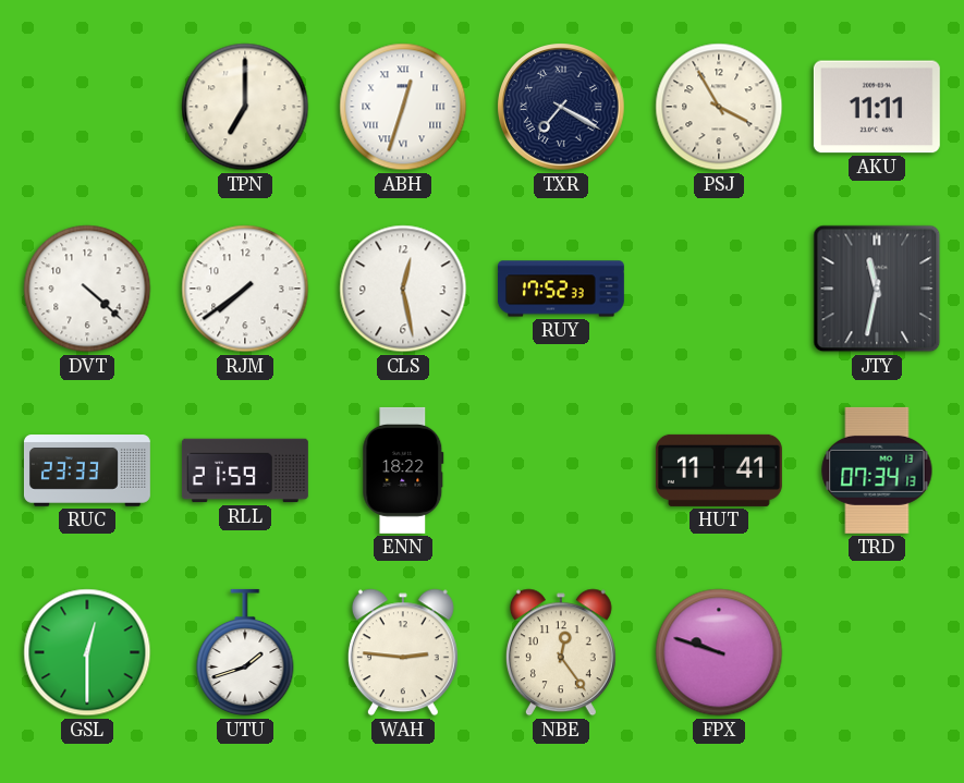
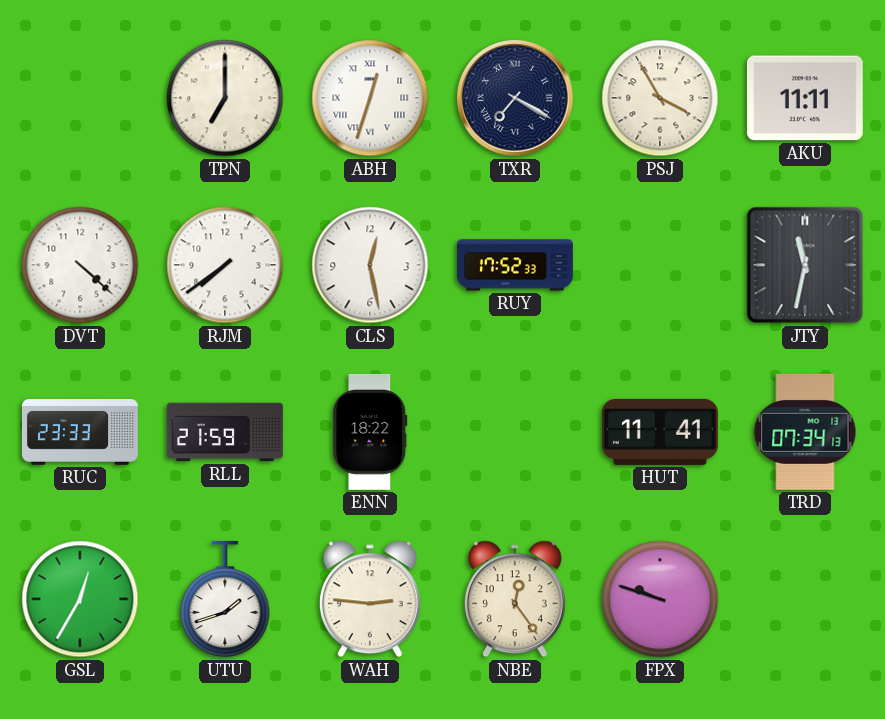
GSL: 12:30 -> 12:35 (80, 599)
